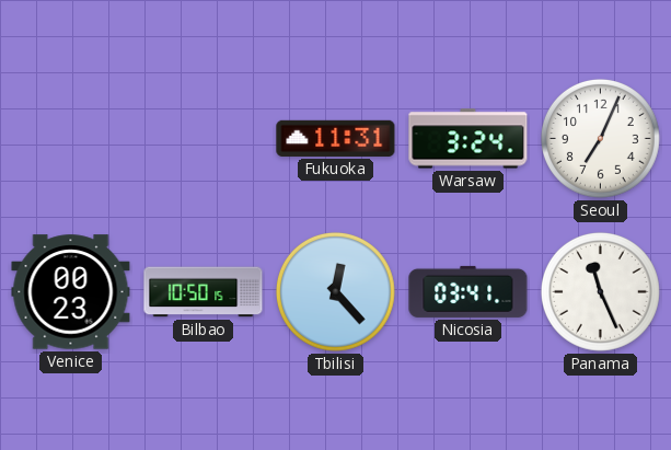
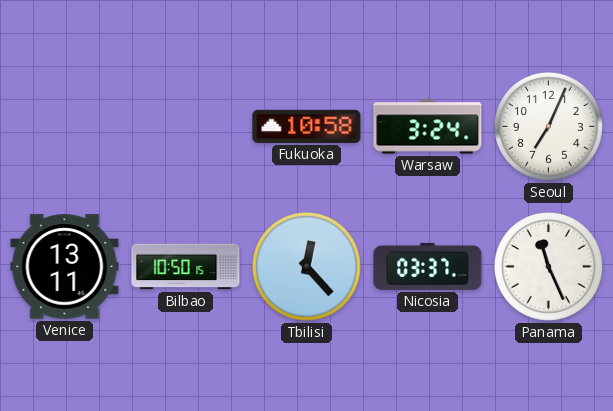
Fukuoka: 11:31 -> 10:58 (307, 126)
Venice: 00:23 -> 13:11 (65, 267)
Nicosia: 03:41 -> 03:37 (428, 266)
